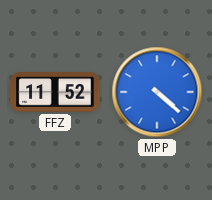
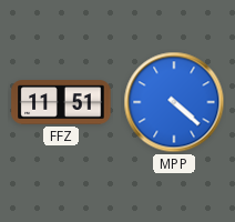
FFZ: 11:52 -> 11:51 (61, 102)
